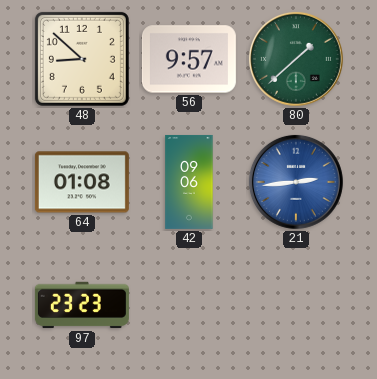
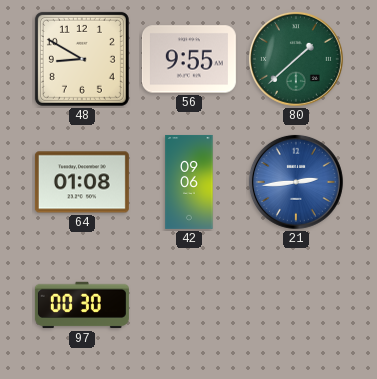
48: 8:52 -> 8:50 (82, 59)
56: 9:57 -> 9:55 (189, 59)
97: 23:23 -> 00:30 (82, 305)
